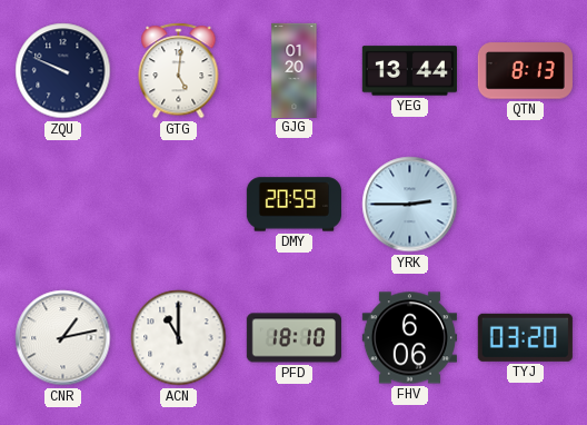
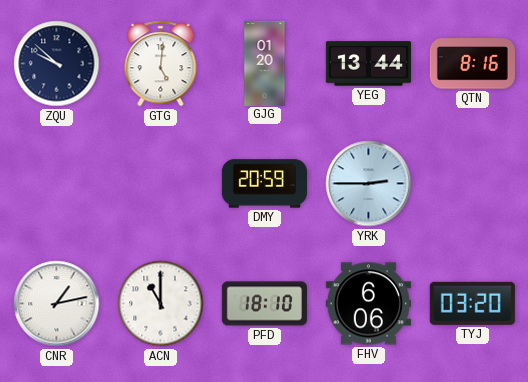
ZQU: 9:49 -> 9:52 (57, 64)
QTN: 8:13 -> 8:16 (472, 64)
